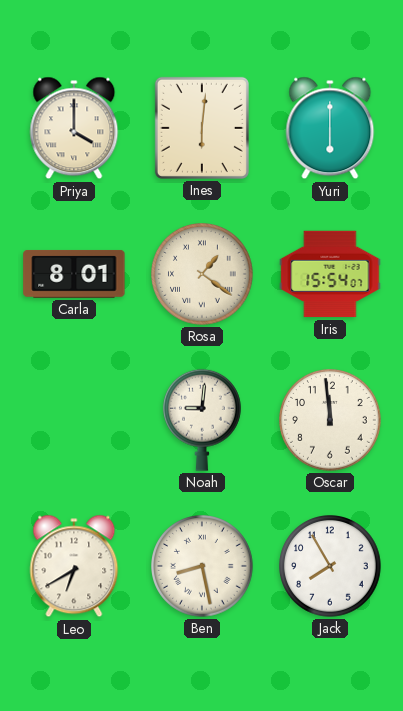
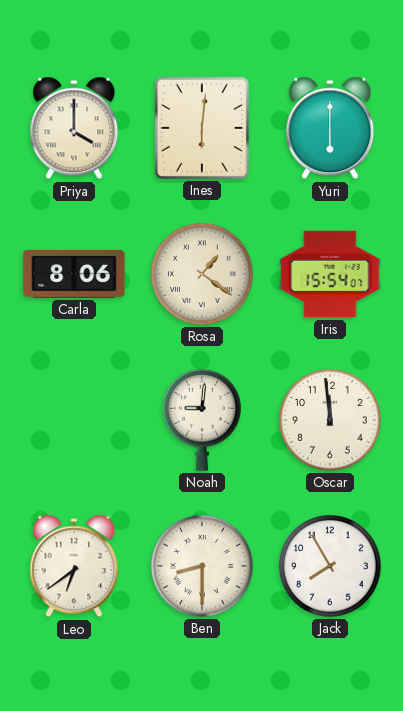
Carla: 8:01 -> 8:06 (74, 274)
Leo: 6:40 -> 6:39 (74, 566)
Ben: 8:28 -> 8:30 (203, 567)
